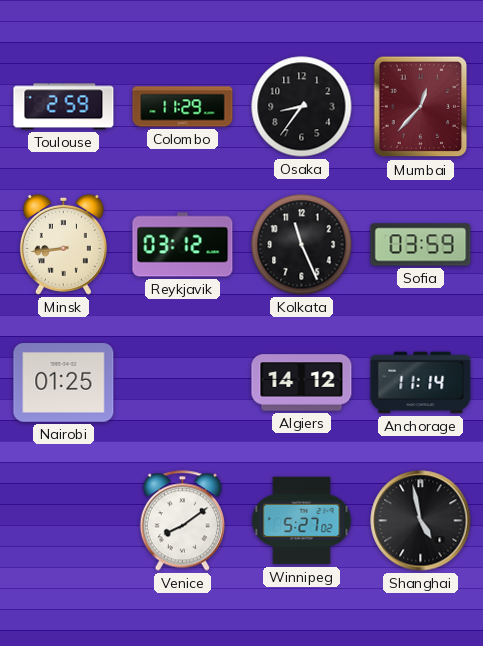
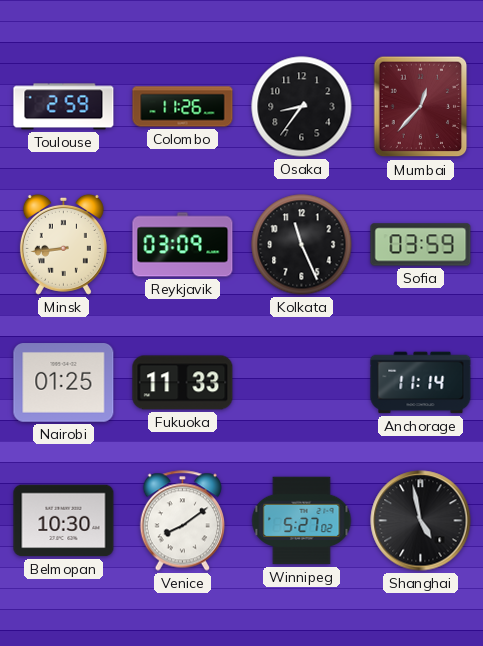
Colombo: 11:29 -> 11:26 (183, 107)
Reykjavik: 03:12 -> 03:09 (183, 245)
Fukuoka: none -> 11:33 (183, 383)
Algiers: 14:12 -> none (302, 383)
Belmopan: none -> 10:30 (64, 521)
